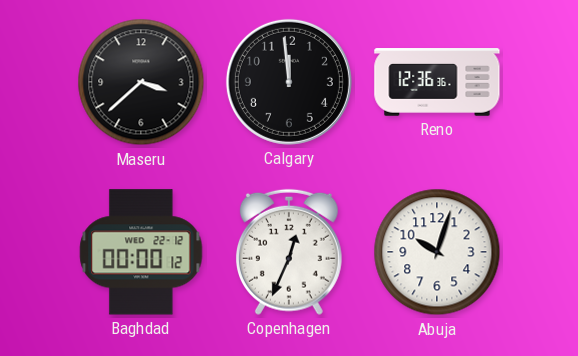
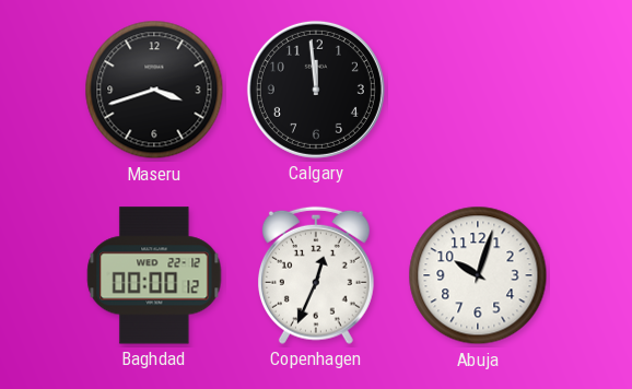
Maseru: 3:38 -> 3:42 (154, 90)
Reno: 12:36 -> none (437, 82)
